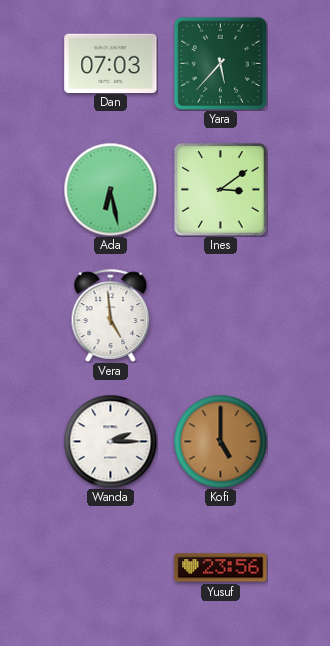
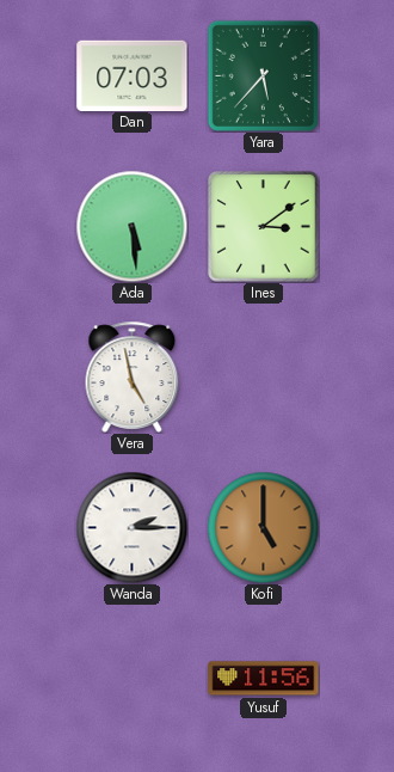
Ada: 6:28 -> 5:29 (131, 226)
Vera: 4:59 -> 4:58 (133, 376)
Yusuf: 23:56 -> 11:56 (264, 679)
